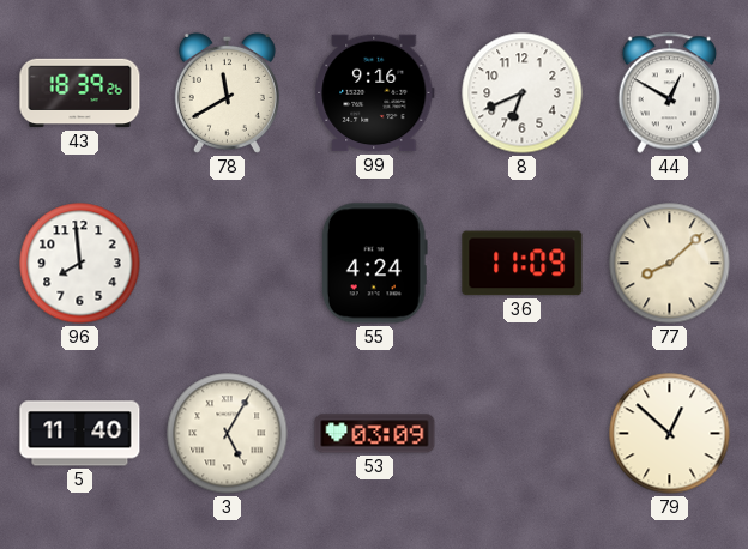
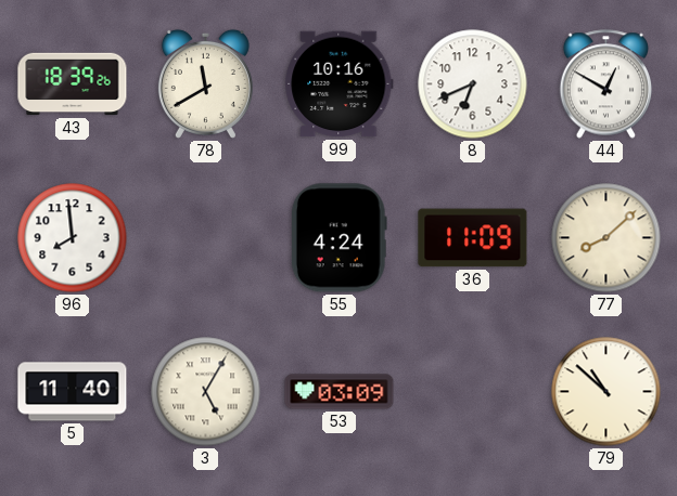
99: 9:16 -> 10:16 (340, 84)
79: 12:52 -> 10:52 (606, 392)
